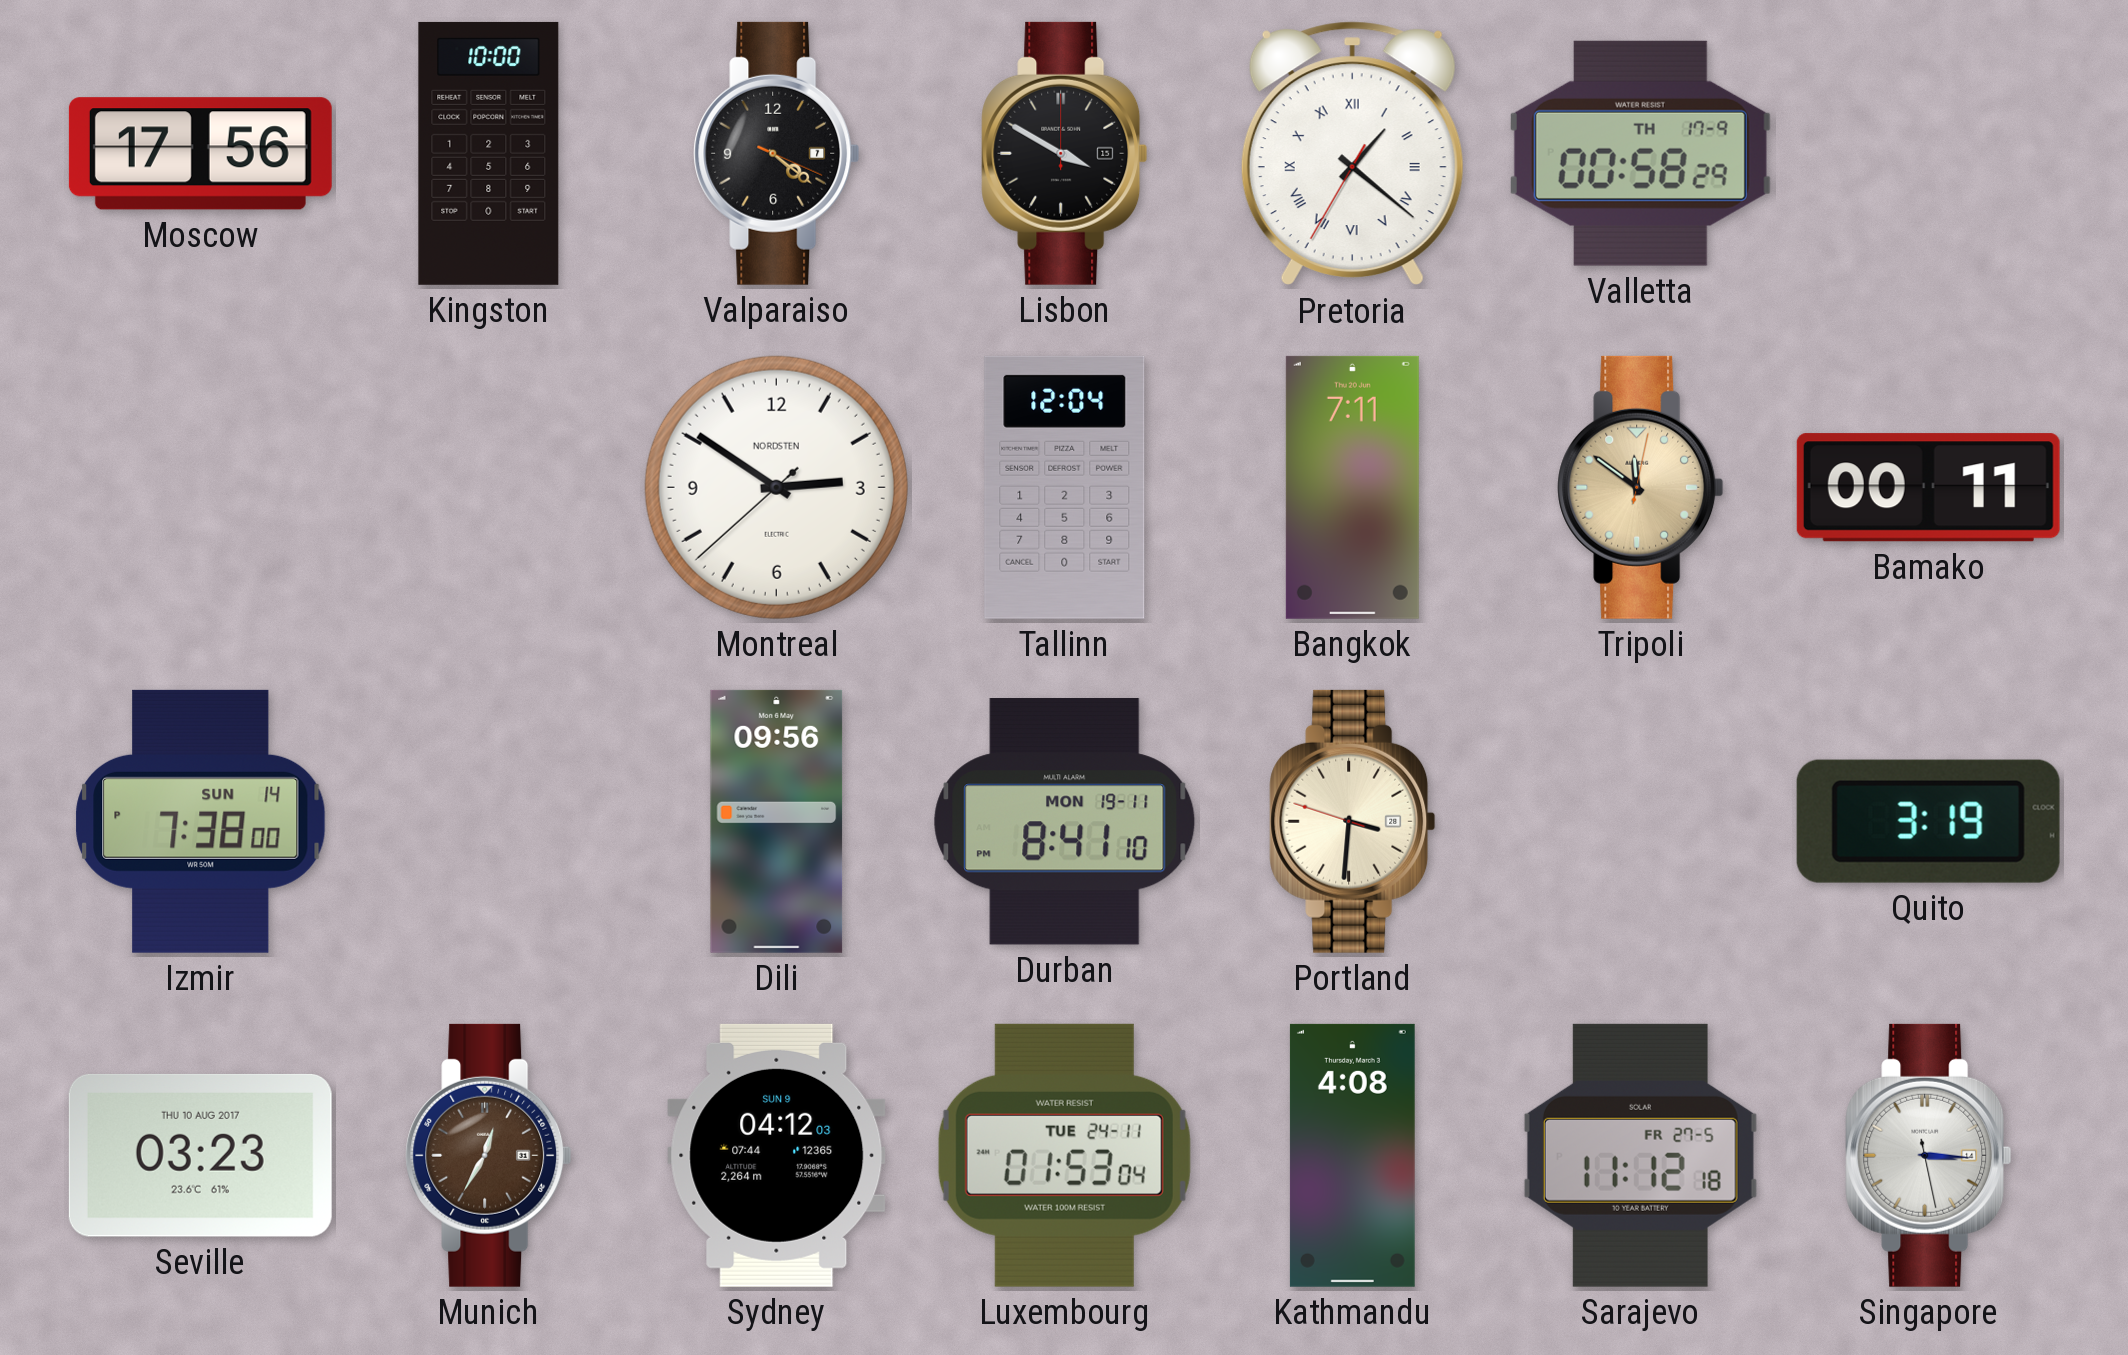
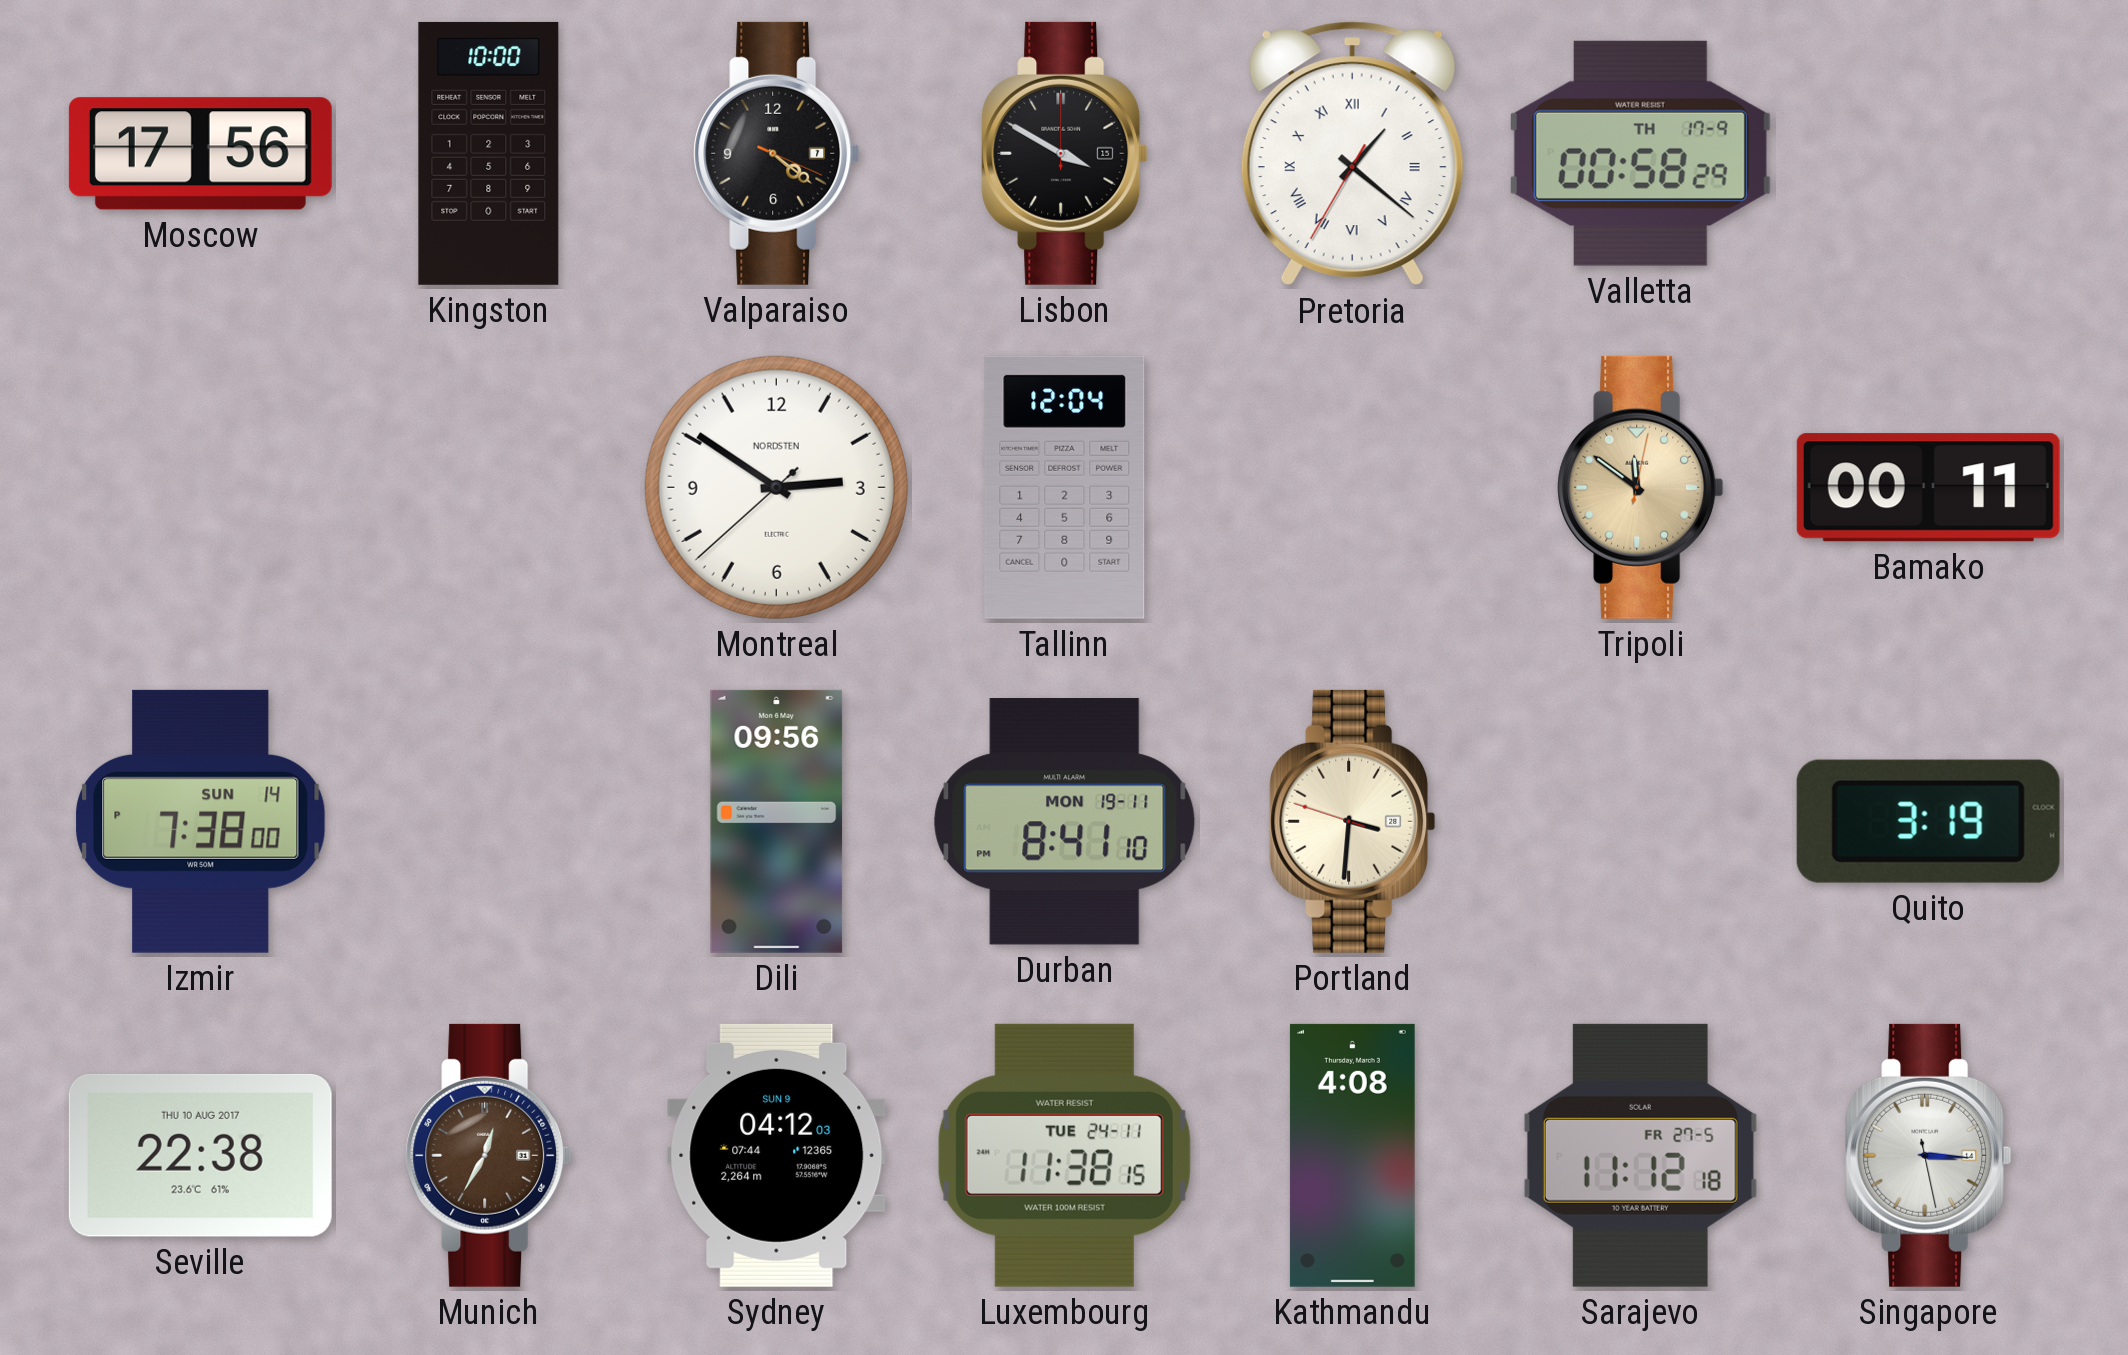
Bangkok: 7:11 -> none (1352, 487)
Seville: 03:23 -> 22:38 (200, 1155)
Luxembourg: 01:53 -> 11:38 (1064, 1155)
